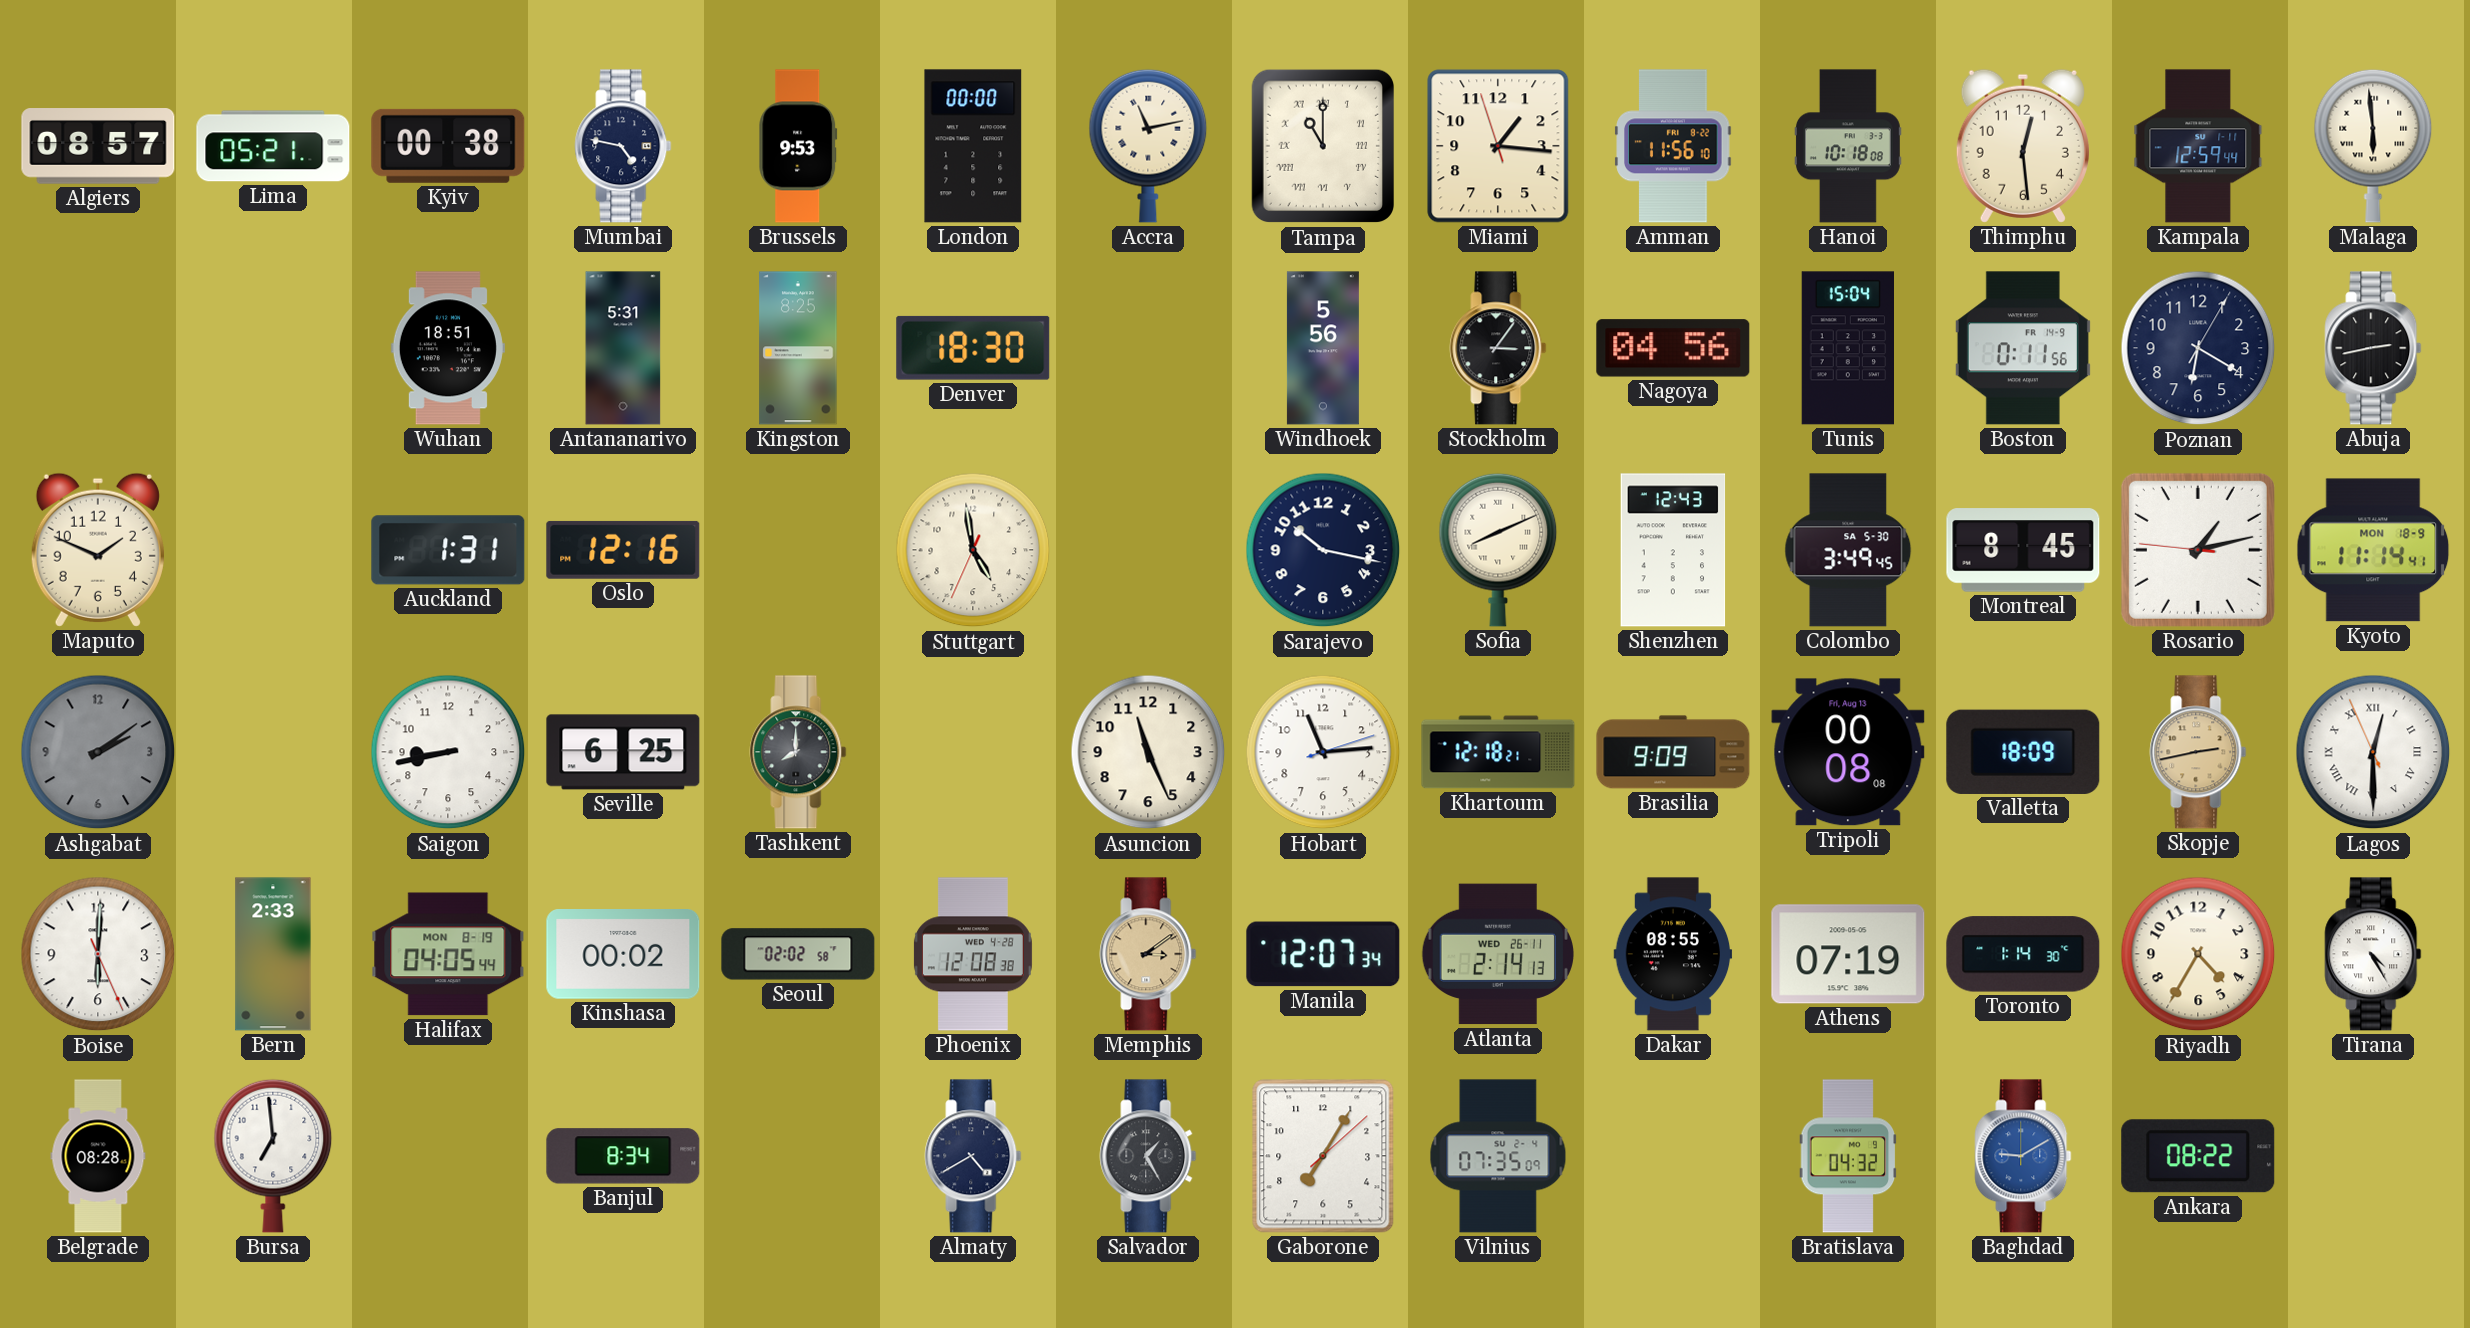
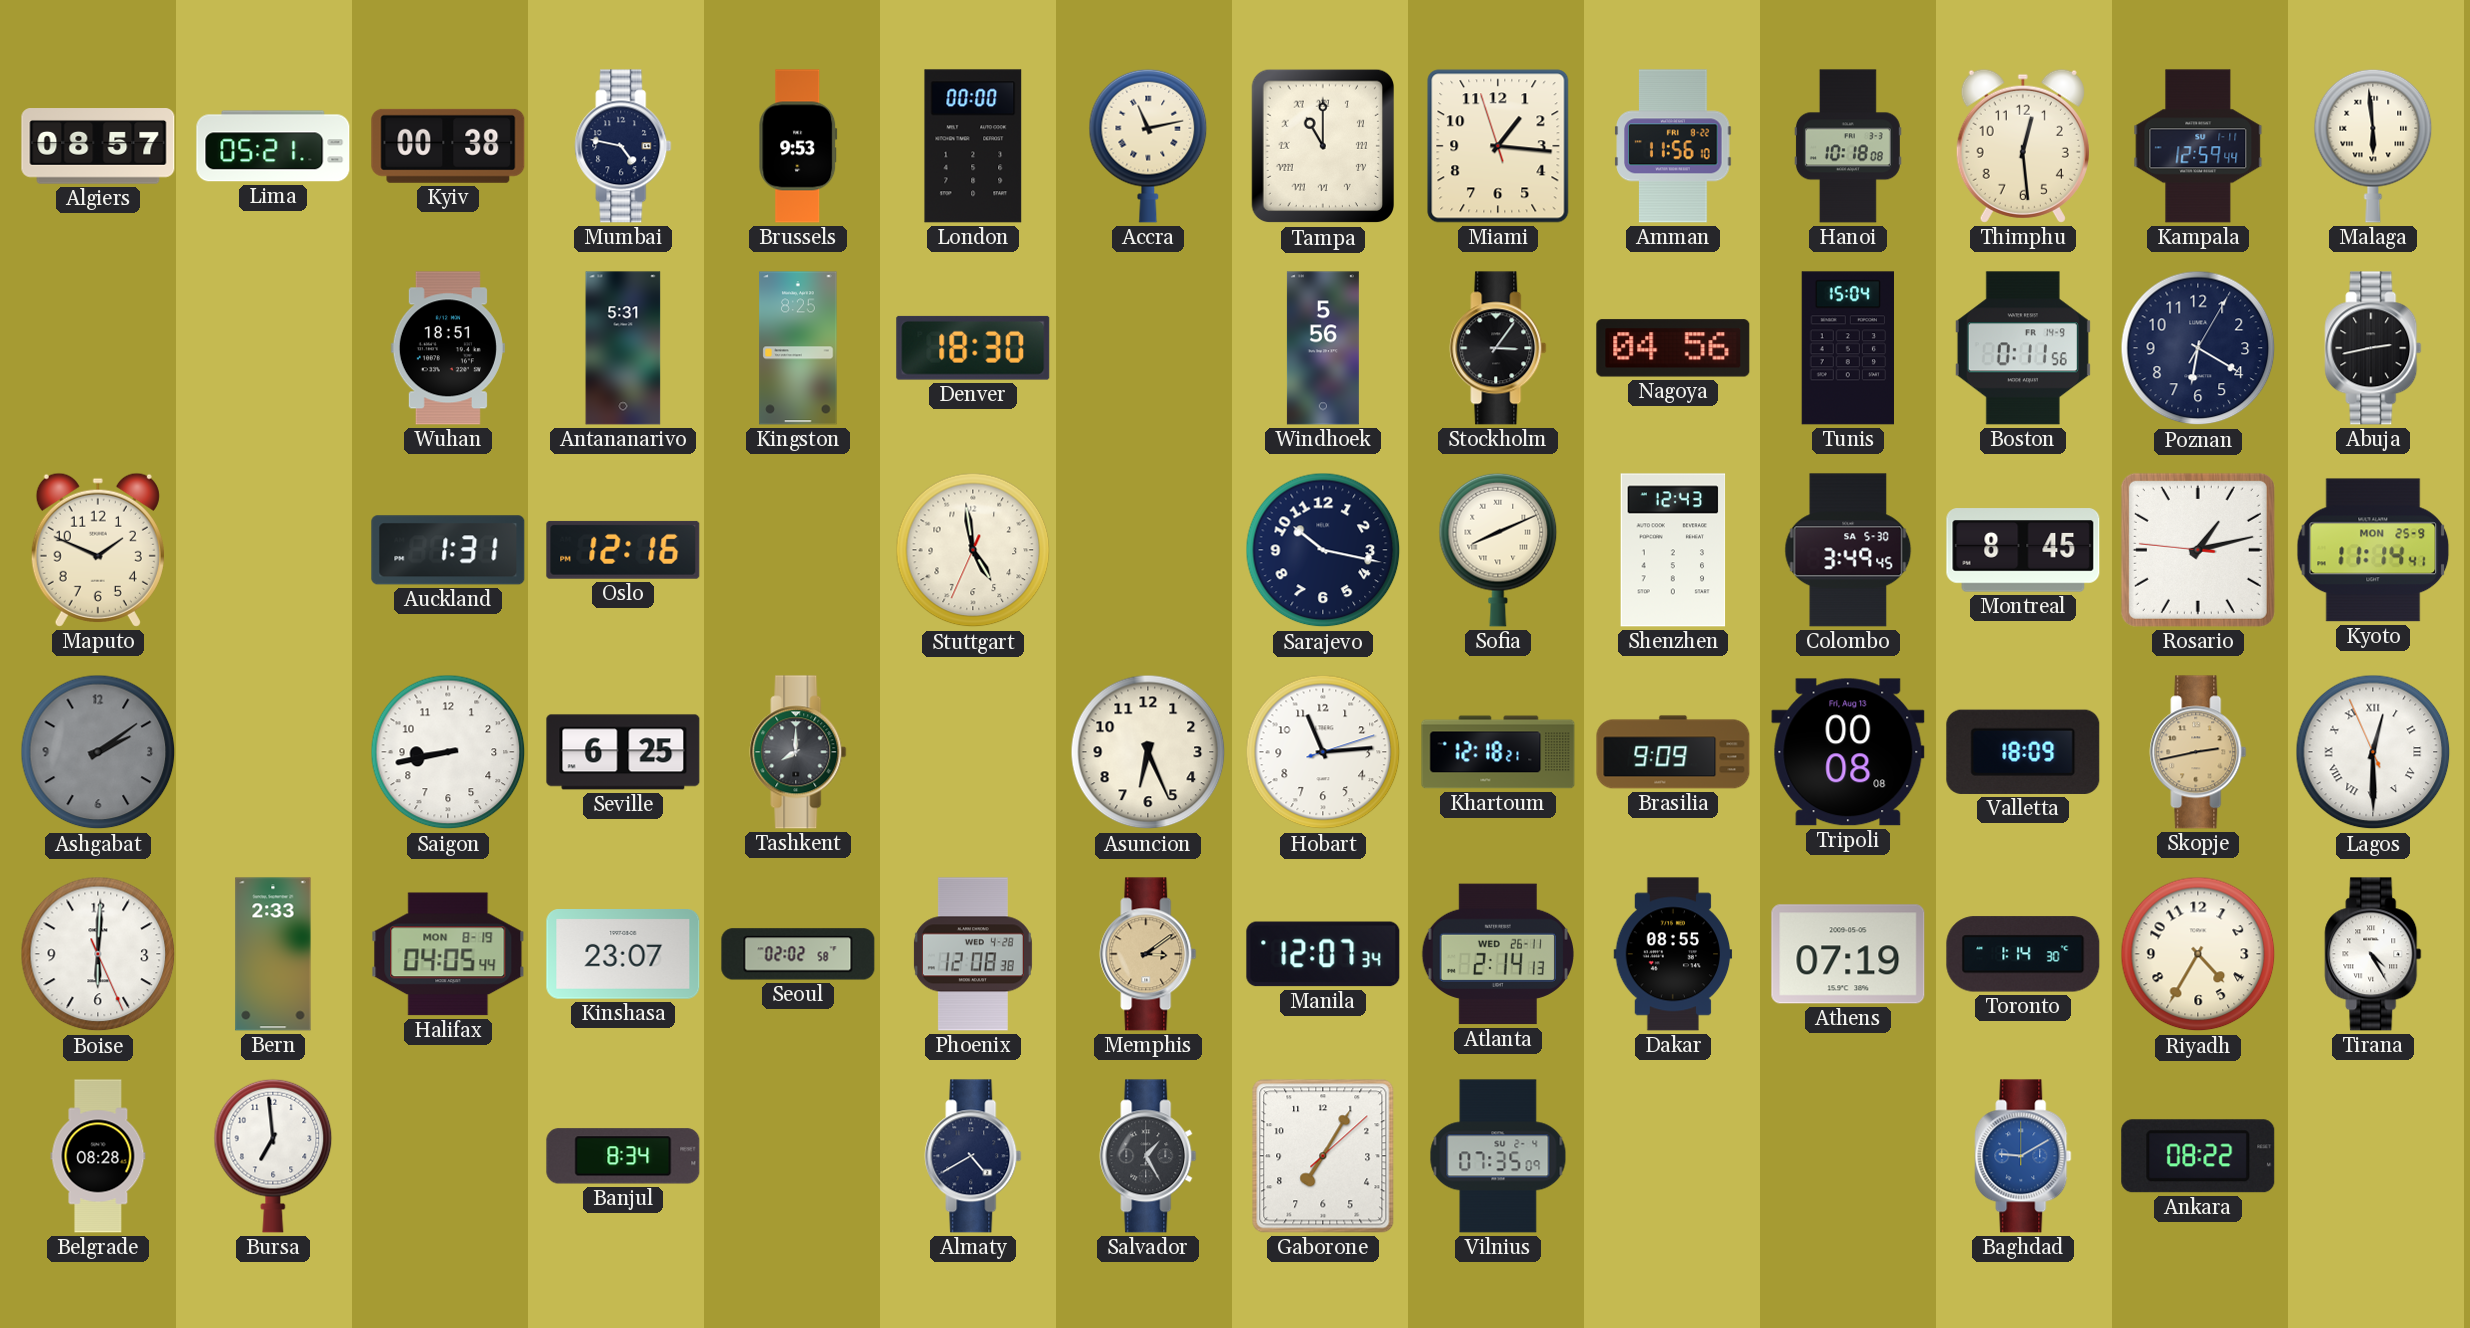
Kyoto date: MON 18-9 -> MON 25-9 (2373, 550)
Asuncion: 11:26 -> 6:26 (1148, 752)
Kinshasa: 00:02 -> 23:07 (623, 955)
Bratislava: 04:32 -> none (1848, 1156)
